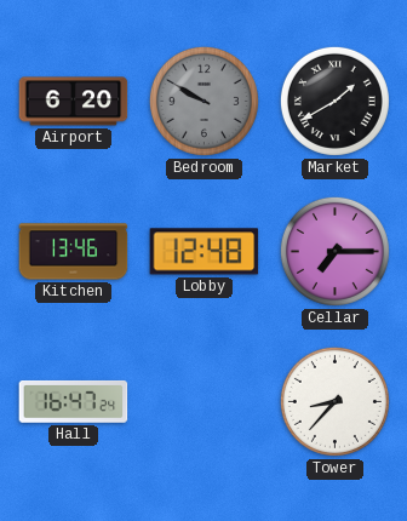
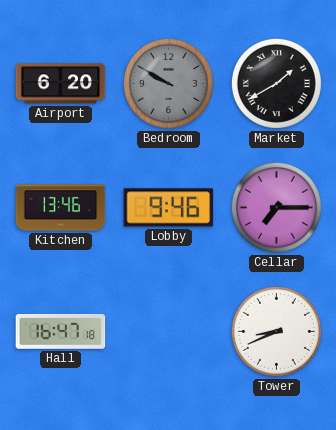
Lobby: 12:48 -> 9:46 (169, 208)
Hall: 16:47:24 -> 16:47:18 (61, 331)
Tower: 8:37 -> 8:41 (276, 331)
